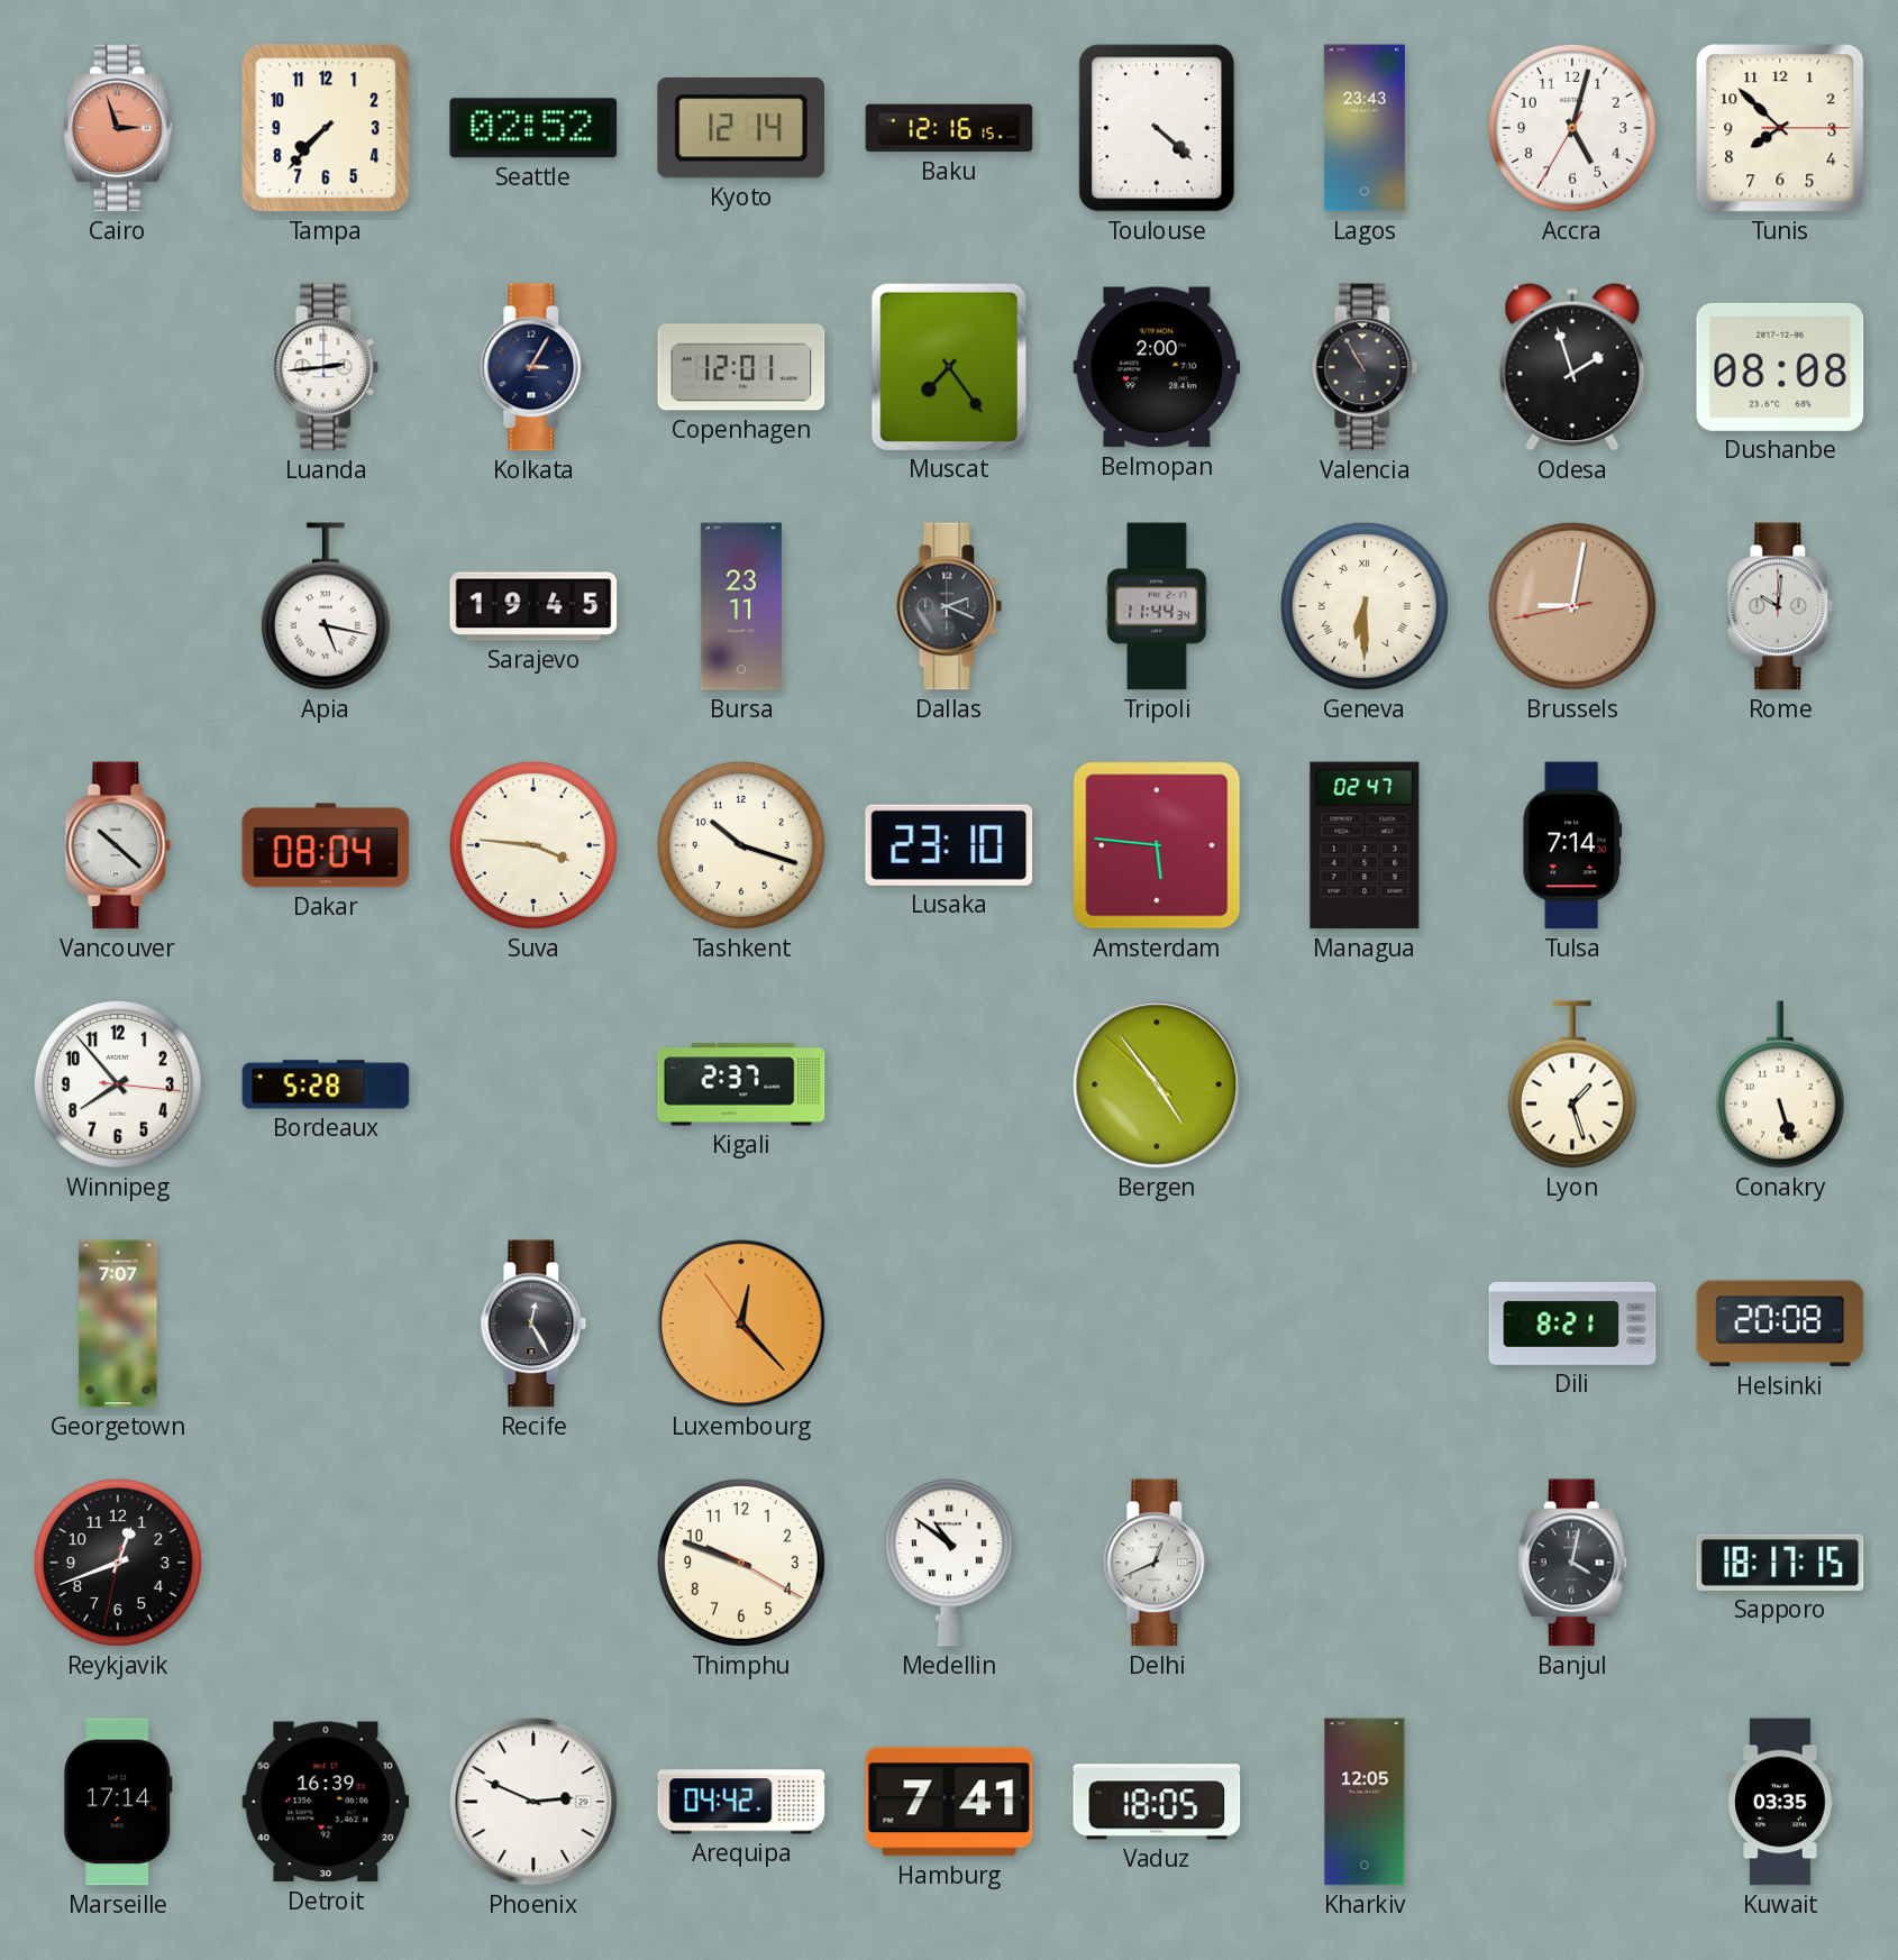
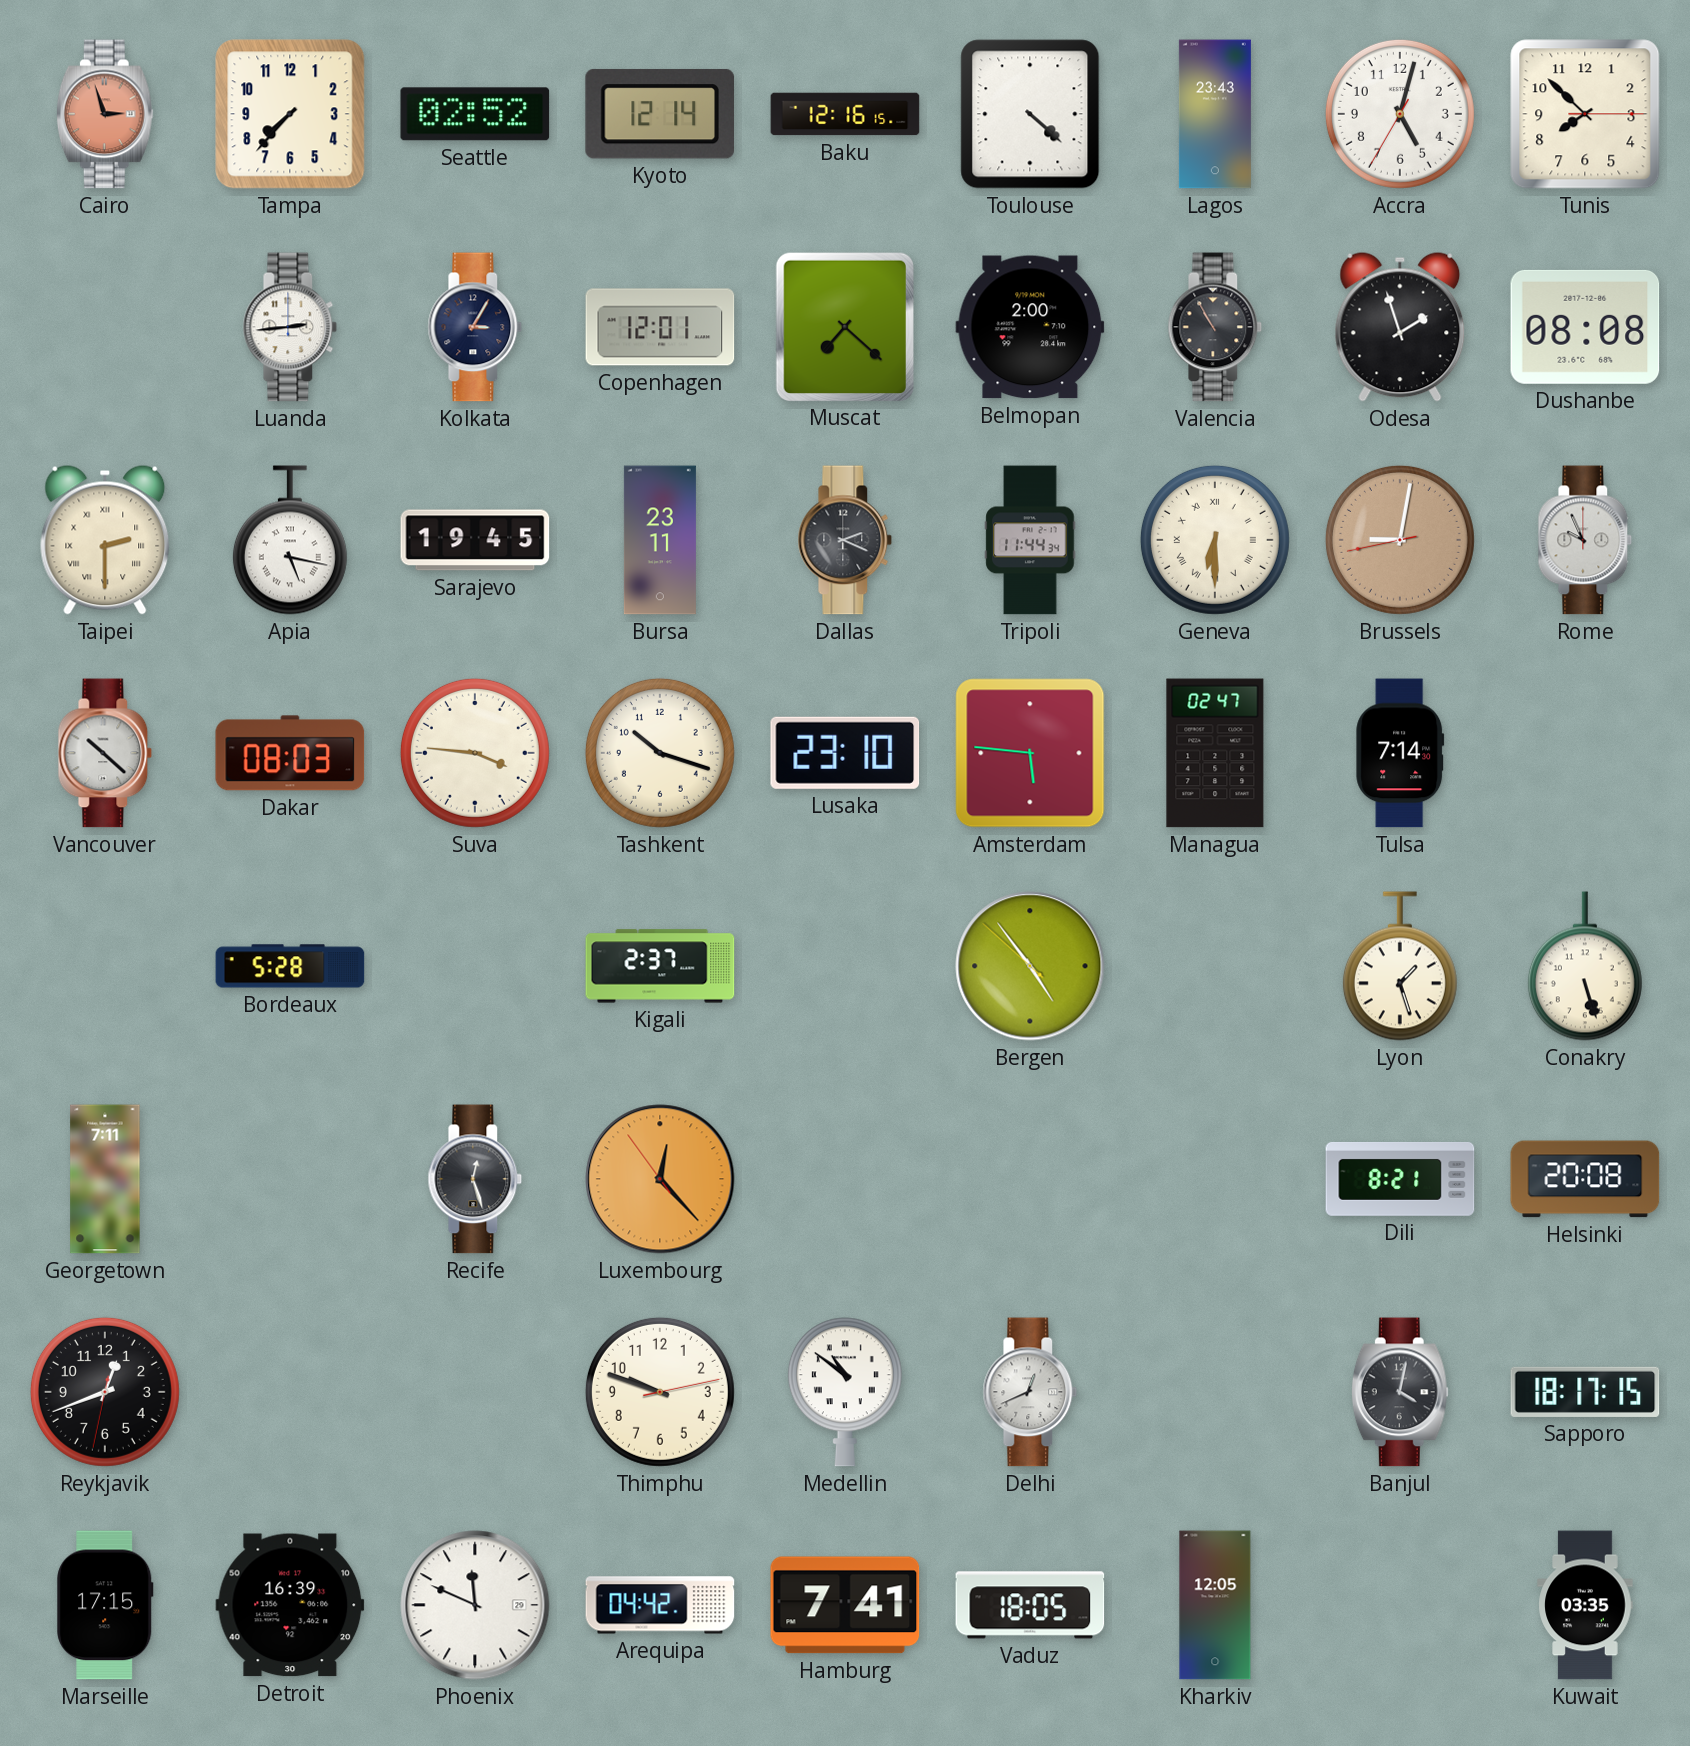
Muscat: 7:24 -> 7:22 (844, 326)
Taipei: none -> 2:30 (105, 540)
Rome: 10:01 -> 9:56 (1585, 540)
Dakar: 08:04 -> 08:03 (290, 753)
Winnipeg: 7:53 -> none (118, 1084)
Georgetown: 7:07 -> 7:11 (105, 1179)
Recife: 12:25 -> 12:27 (475, 1179)
Thimphu: 9:48:20 -> 9:48:13 (660, 1392)
Marseille: 17:14 -> 17:15 (105, 1605)
Phoenix: 2:49 -> 11:49 (475, 1605)
